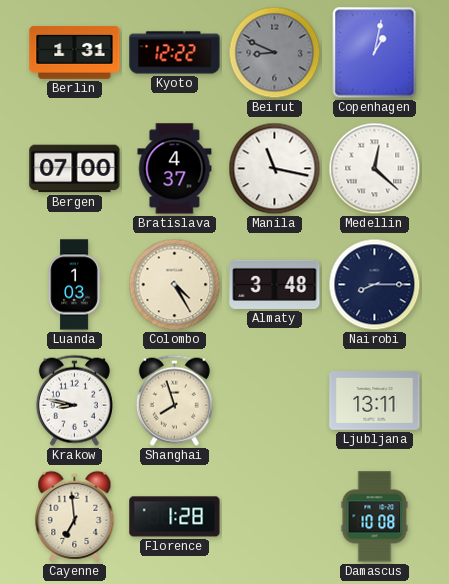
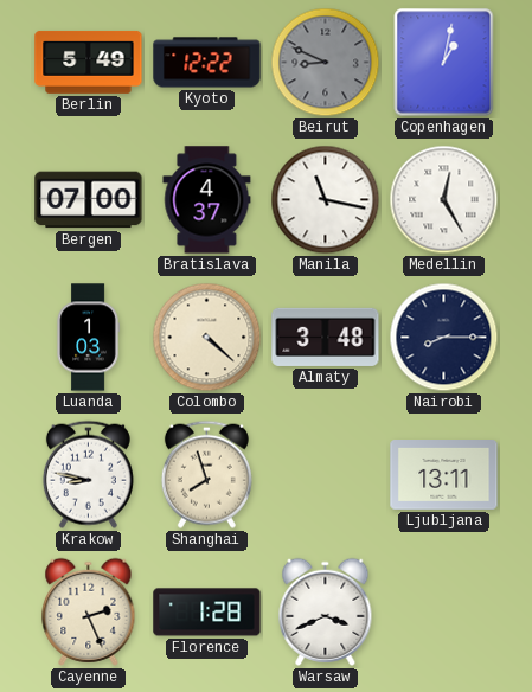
Berlin: 1:31 -> 5:49 (89, 62)
Medellin: 12:22 -> 12:25 (444, 200)
Colombo: 4:25 -> 4:22 (207, 338)
Cayenne: 6:59 -> 2:26 (89, 611)
Warsaw: none -> 3:41 (326, 611)
Damascus: 10:08 -> none (375, 517)
